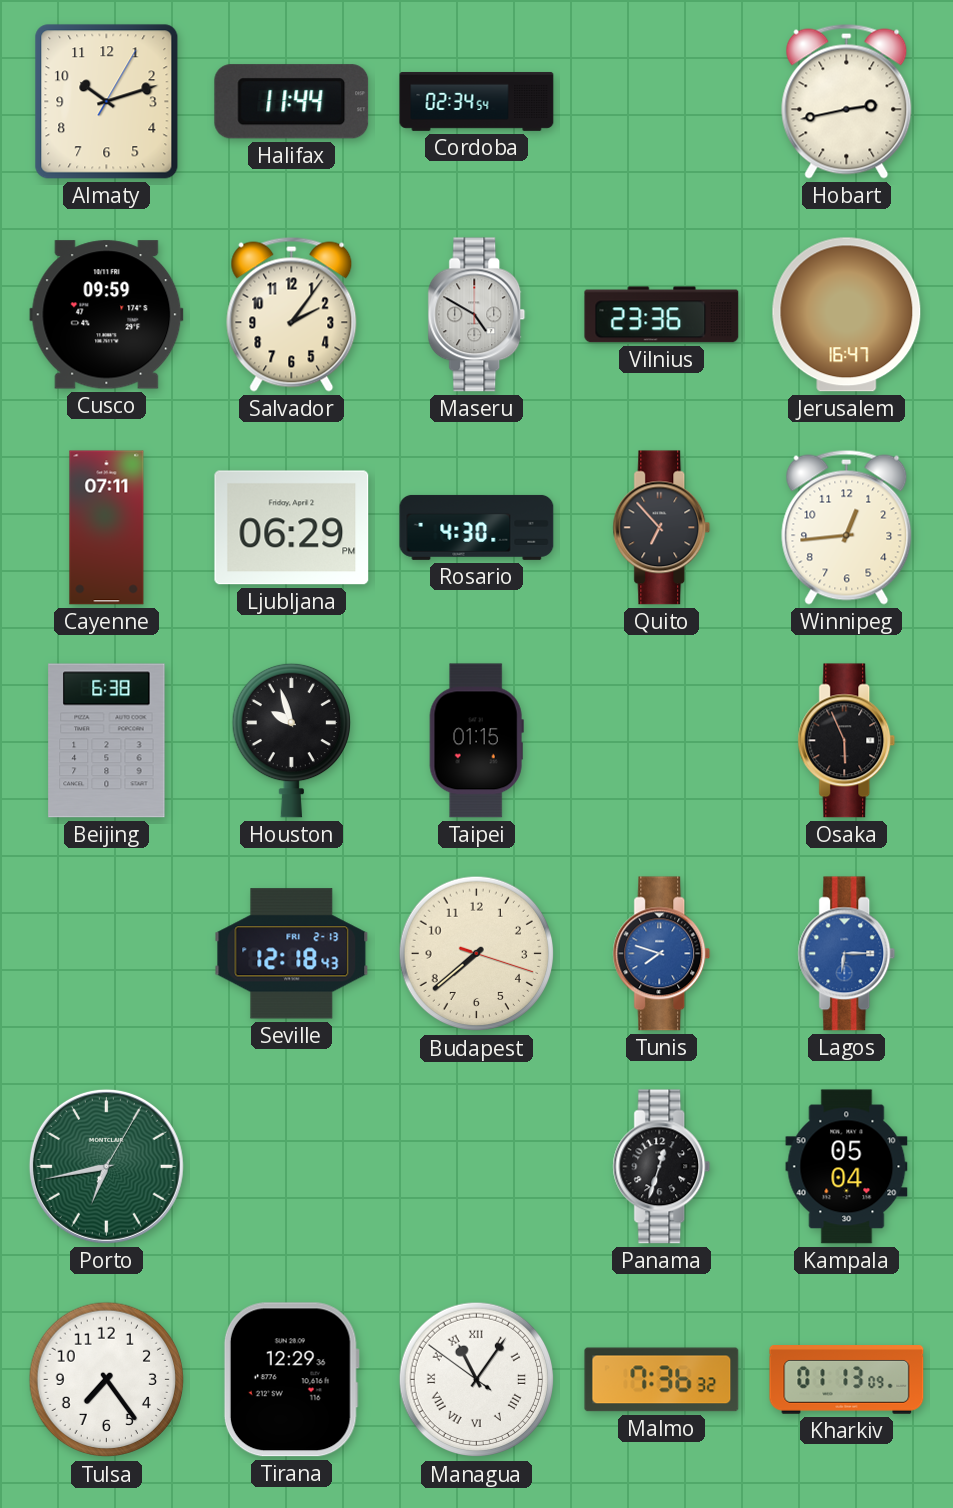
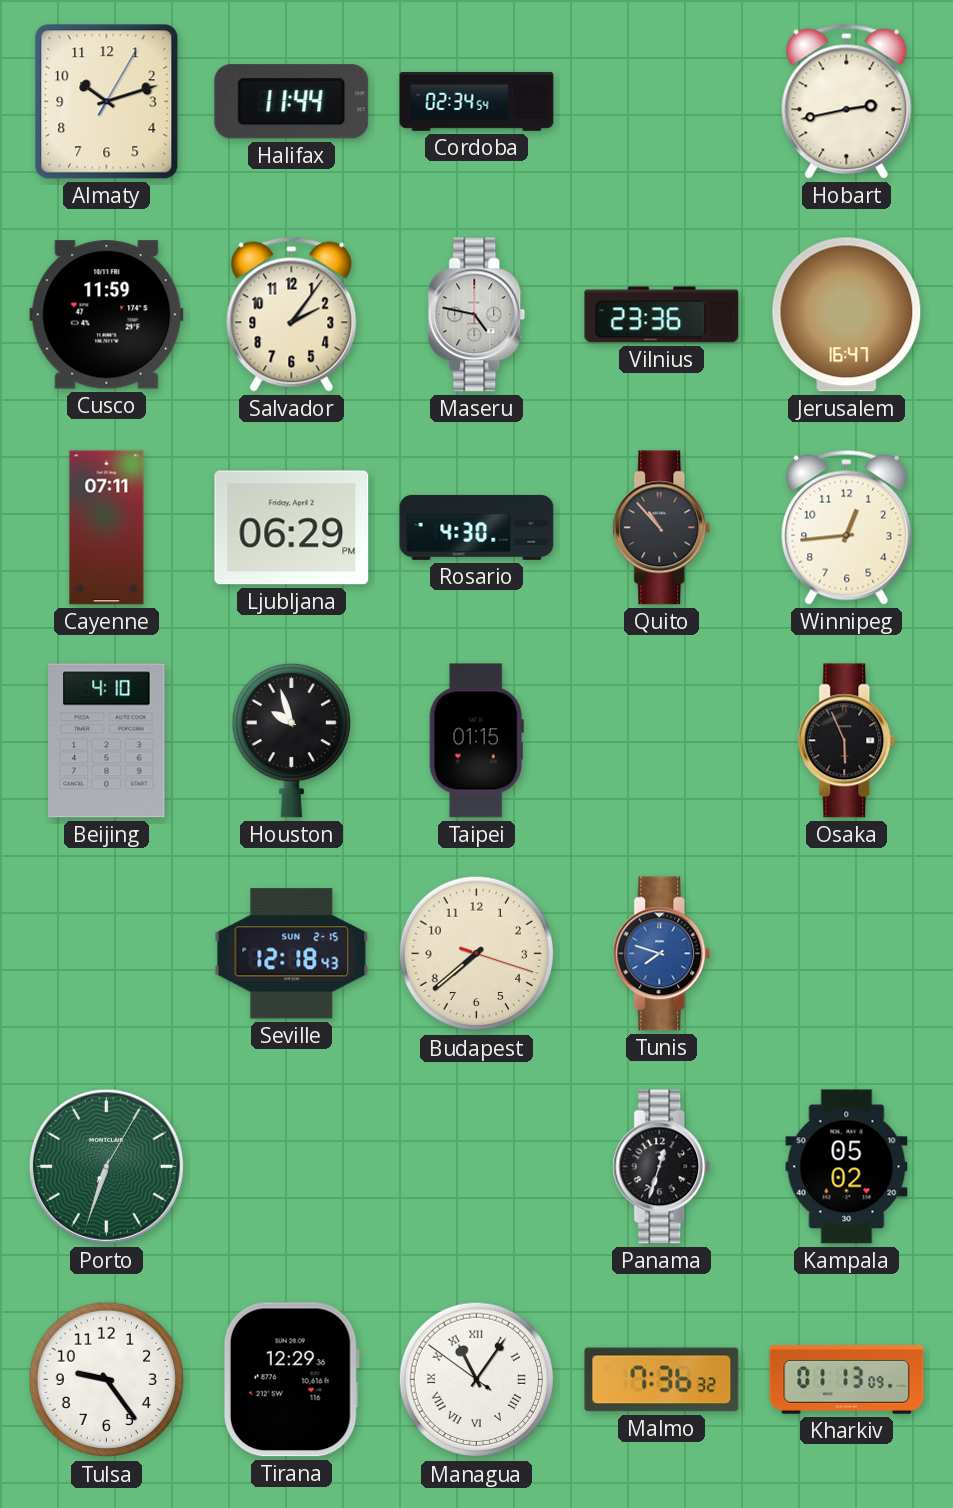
Cusco: 09:59 -> 11:59 (107, 315)
Maseru: 4:50 -> 4:47 (477, 315)
Quito: 6:53 -> 10:53 (662, 528)
Beijing: 6:38 -> 4:10 (107, 741)
Seville date: FRI 2-13 -> SUN 2-15 (292, 954)
Lagos: 6:15 -> none (847, 954)
Porto: 6:43 -> 6:33 (106, 1166)
Kampala: 05:04 -> 05:02 (847, 1167)
Tulsa: 7:24 -> 9:24 (107, 1380)
